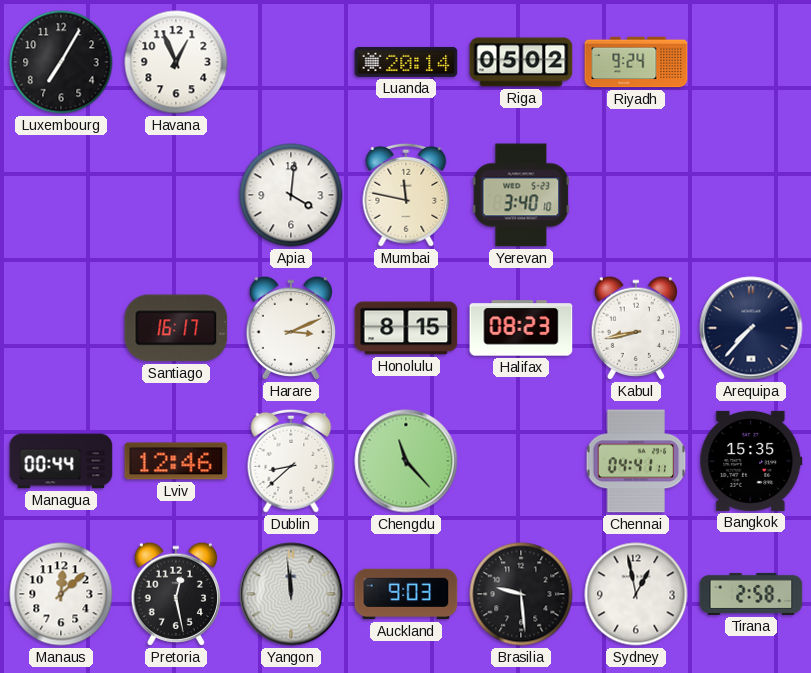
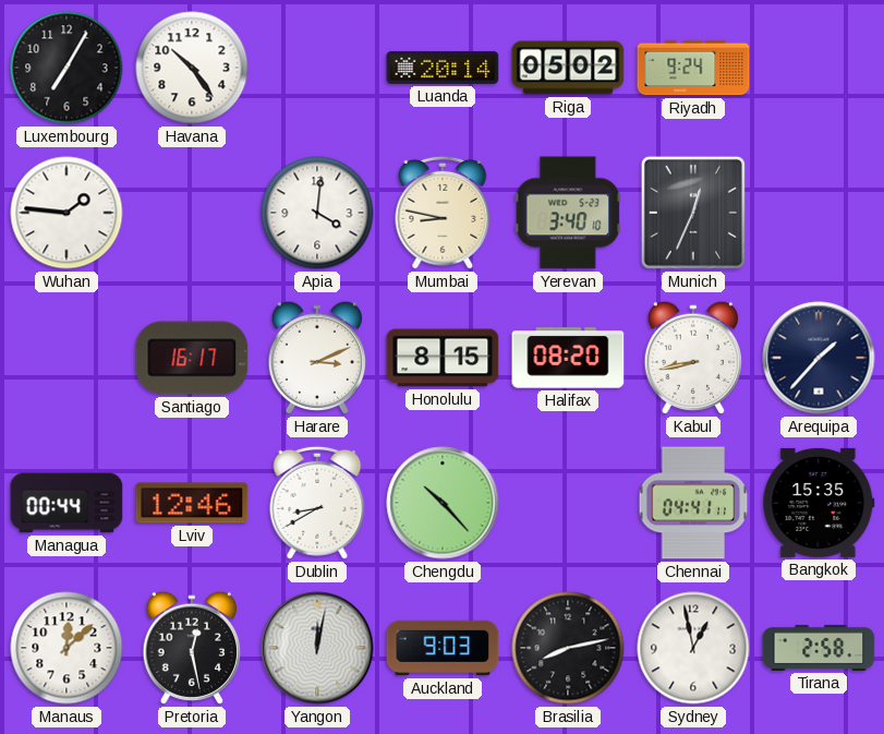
Havana: 12:56 -> 10:24 (192, 68)
Wuhan: none -> 1:46 (66, 213)
Mumbai: 11:47 -> 8:47 (443, 213)
Munich: none -> 12:34 (693, 213)
Halifax: 08:23 -> 08:20 (568, 358)
Arequipa: 7:37 -> 1:37 (819, 358)
Dublin: 8:38 -> 8:40 (317, 503)
Chengdu: 11:23 -> 10:23 (443, 503)
Yangon: 11:59 -> 12:02 (317, 648)
Brasilia: 9:29 -> 8:13 (568, 648)
